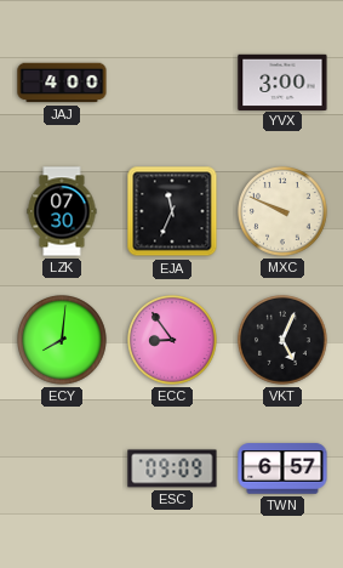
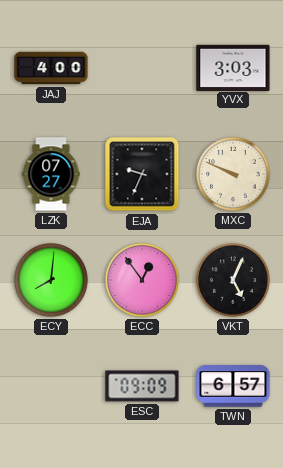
YVX: 3:00 -> 3:03 (233, 67)
LZK: 07:30 -> 07:27 (51, 174)
EJA: 11:34 -> 9:34 (142, 174)
ECC: 8:54 -> 12:54 (143, 281)
